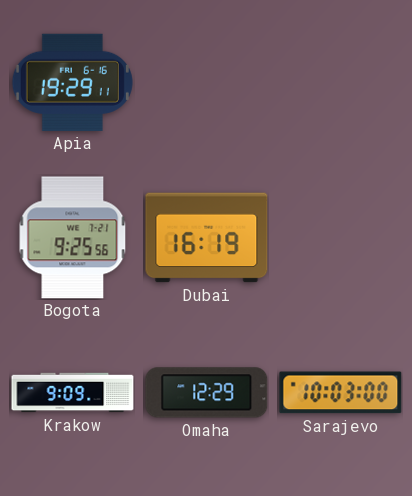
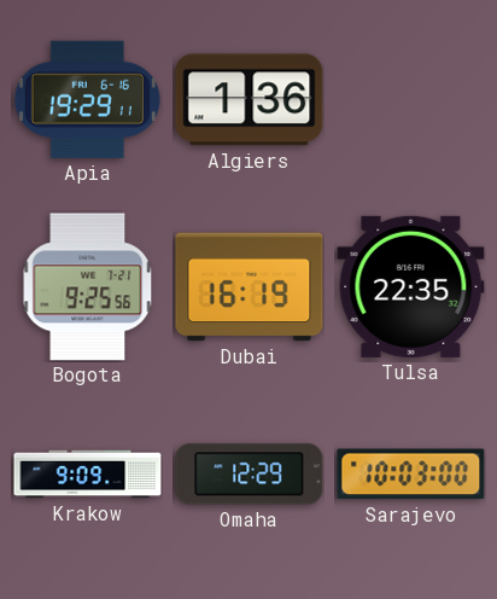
Algiers: none -> 1:36 (250, 100)
Tulsa: none -> 22:35 (411, 286)
